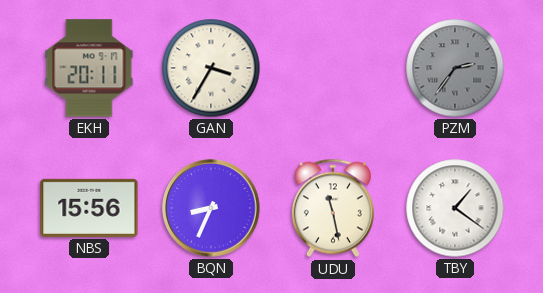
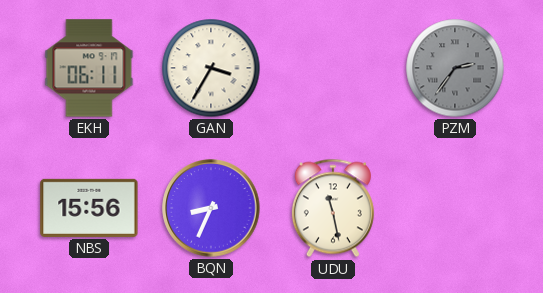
EKH: 20:11 -> 06:11 (89, 68)
TBY: 1:21 -> none (455, 208)
